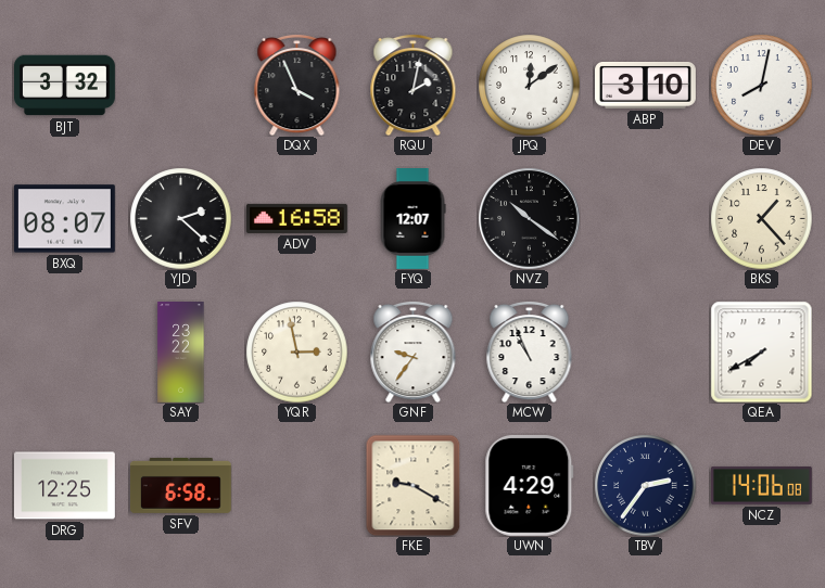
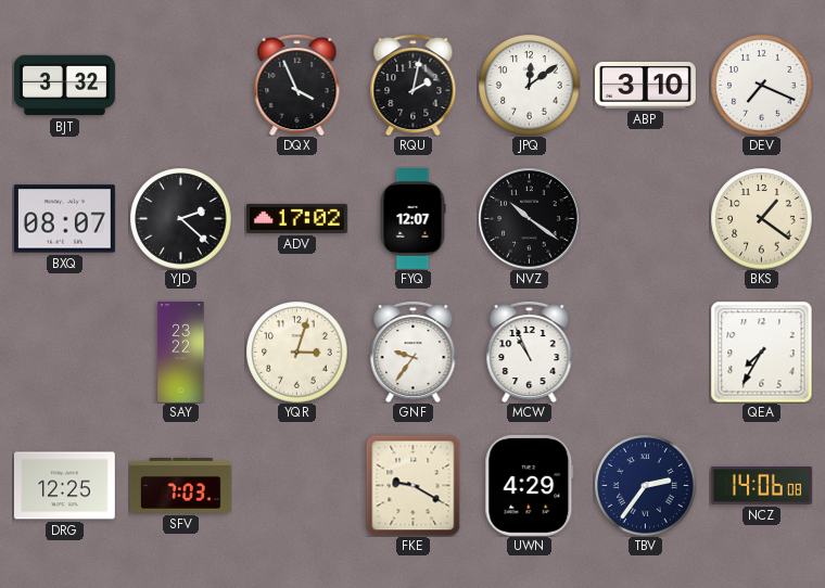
DEV: 8:02 -> 7:19 (761, 85)
ADV: 16:58 -> 17:02 (297, 218)
BKS: 1:23 -> 1:21 (761, 218)
YQR: 2:58 -> 3:03 (296, 351)
QEA: 7:40 -> 7:35 (761, 351)
SFV: 6:58 -> 7:03 (180, 485)
